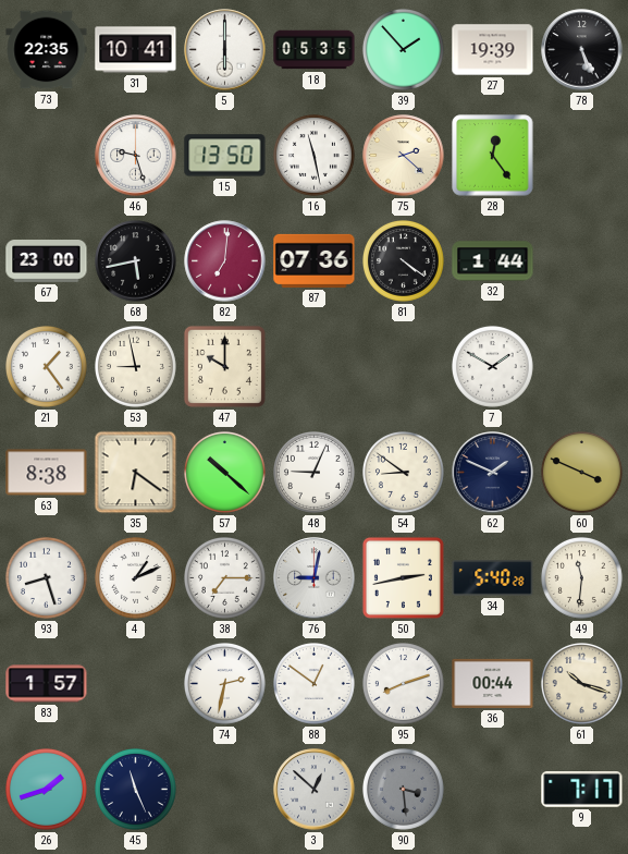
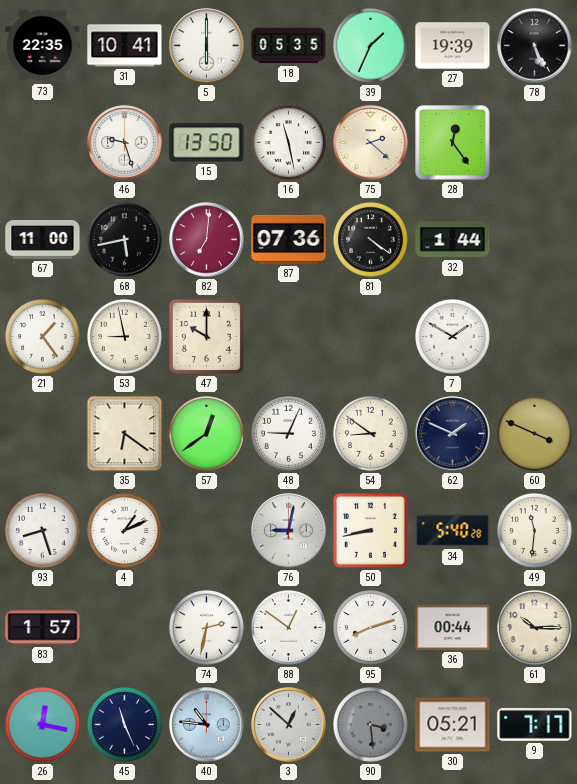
39: 1:53 -> 1:34 (371, 46)
67: 23:00 -> 11:00 (43, 240)
63: 8:38 -> none (47, 473)
57: 10:22 -> 12:39 (207, 434)
38: 7:15 -> none (225, 578)
50: 2:43 -> 8:43 (370, 530)
61: 10:18 -> 10:15 (535, 628)
26: 1:42 -> 12:17 (43, 725)
40: none -> 10:46 (207, 725)
30: none -> 05:21 (453, 725)
